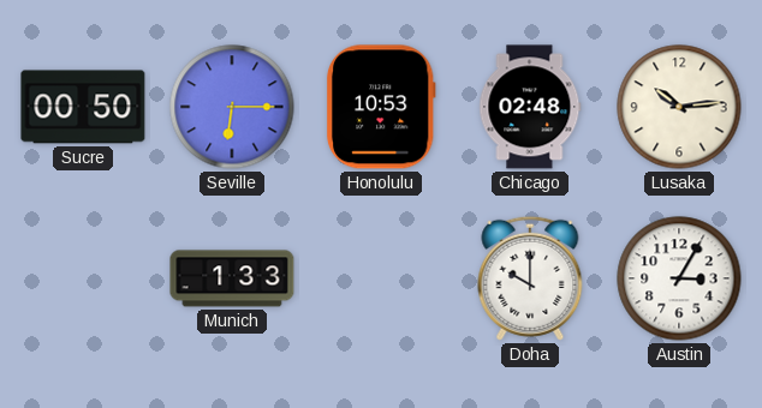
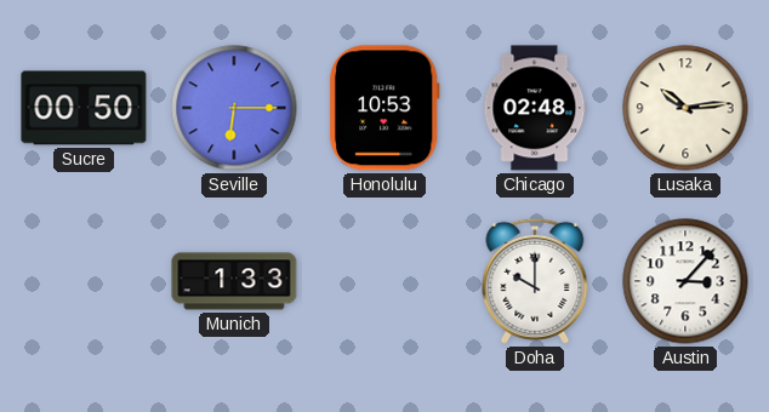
Austin: 3:05 -> 3:07 (685, 281)
